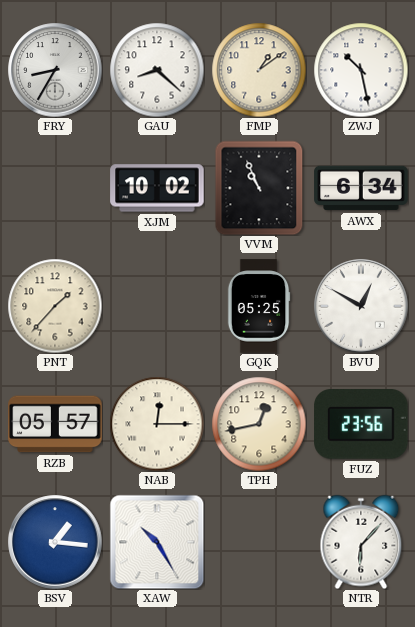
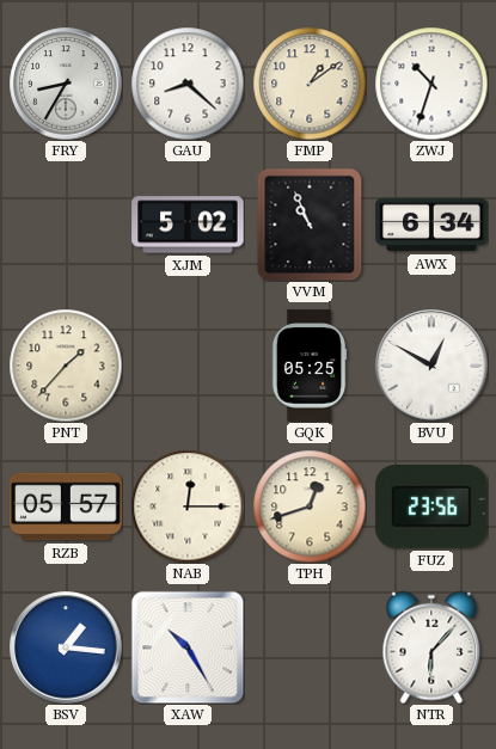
ZWJ: 10:28 -> 10:33 (431, 84)
XJM: 10:02 -> 5:02 (188, 225)
TPH: 12:43 -> 12:42 (310, 507)
